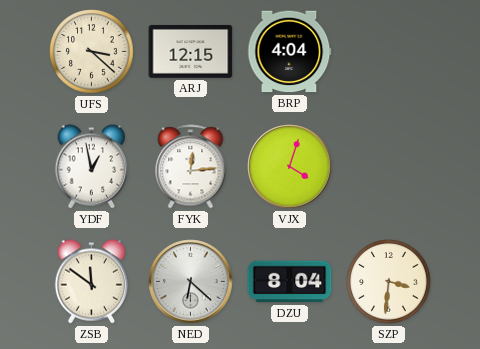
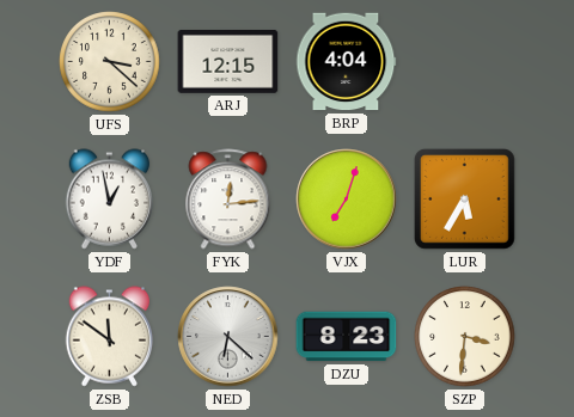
VJX: 4:03 -> 7:03 (347, 200)
LUR: none -> 5:35 (464, 198)
DZU: 8:04 -> 8:23 (347, 337)
